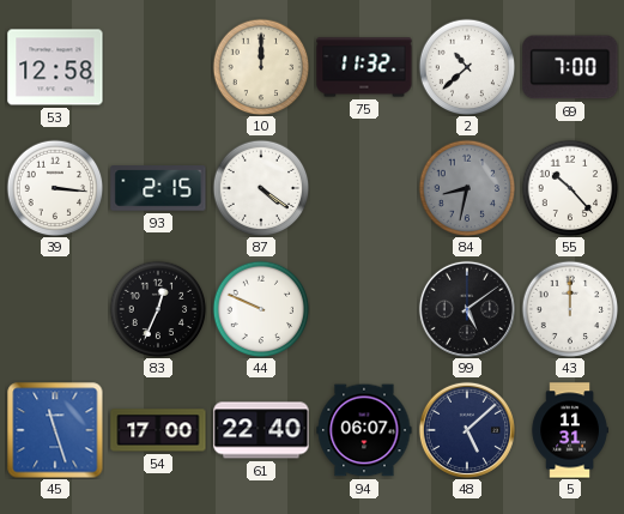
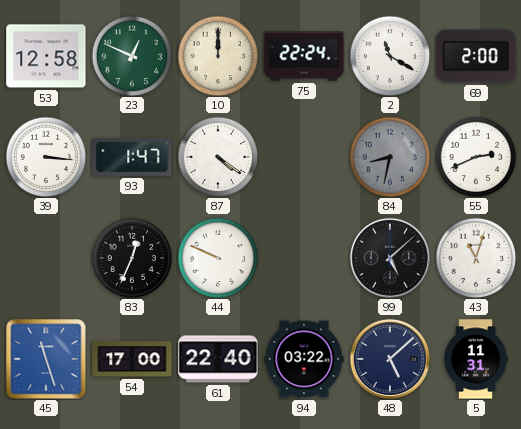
23: none -> 12:49 (132, 56)
75: 11:32 -> 22:24 (304, 56)
2: 10:38 -> 11:20 (390, 56)
69: 7:00 -> 2:00 (476, 56)
93: 2:15 -> 1:47 (132, 157)
55: 10:23 -> 2:41 (476, 157)
99: 5:09 -> 5:08 (390, 258)
43: 12:00 -> 11:03 (476, 258)
94: 06:07 -> 03:22 (304, 359)
